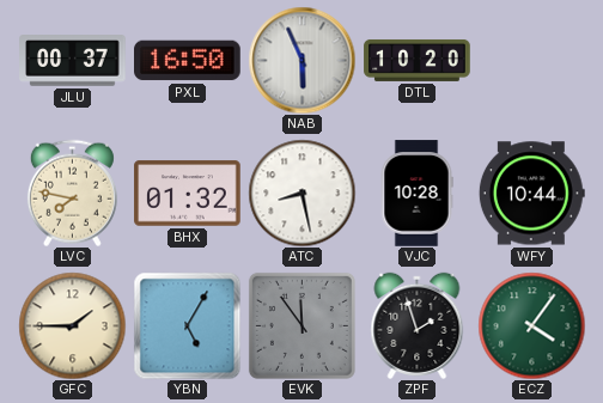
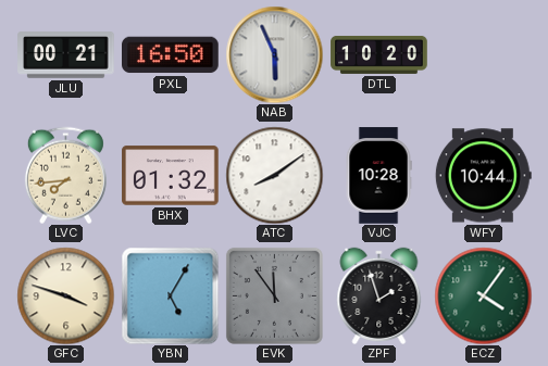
JLU: 00:37 -> 00:21 (66, 55)
LVC: 7:47 -> 7:44 (65, 175)
ATC: 8:28 -> 8:09 (274, 175)
GFC: 1:45 -> 3:48 (65, 295)
